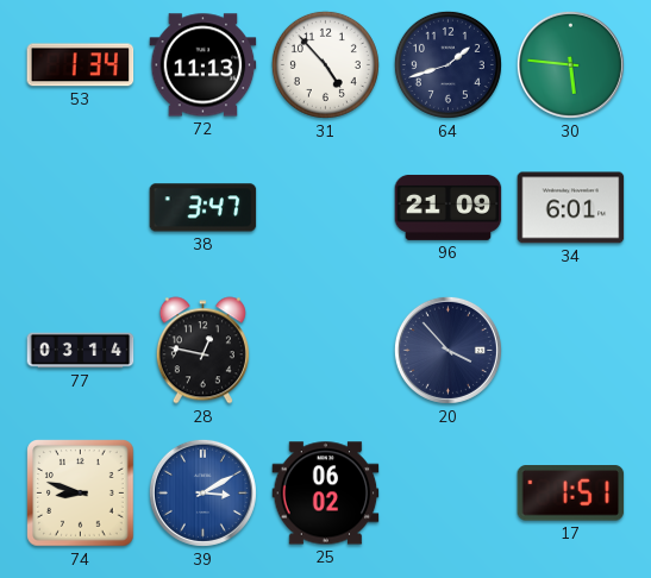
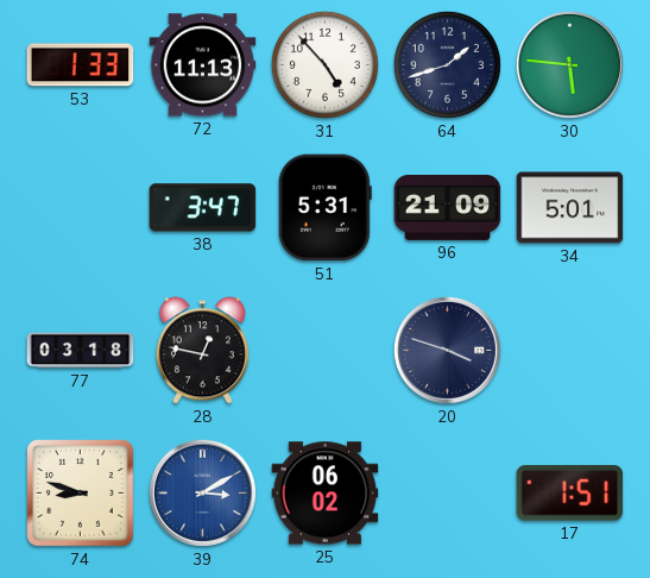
53: 1:34 -> 1:33 (81, 65)
51: none -> 5:31 (324, 208)
34: 6:01 -> 5:01 (570, 208)
77: 03:14 -> 03:18 (81, 351)
20: 3:53 -> 3:48 (447, 350)
